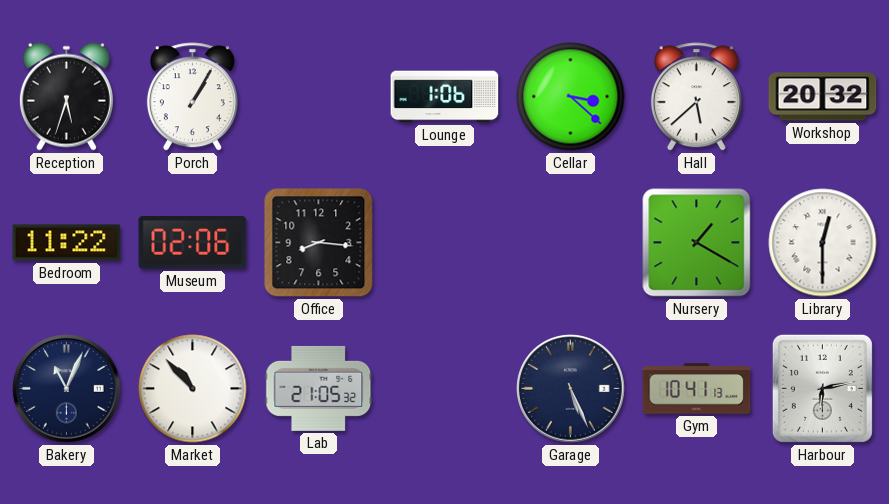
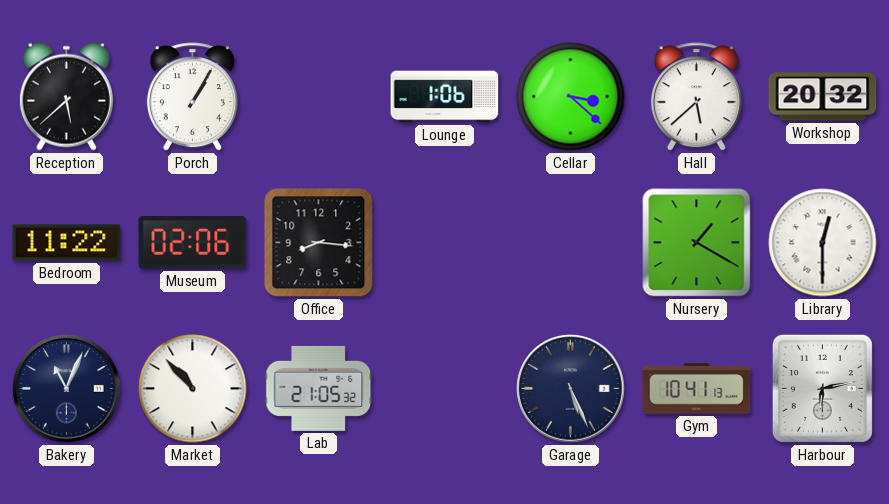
Reception: 5:33 -> 5:38 (66, 96)
